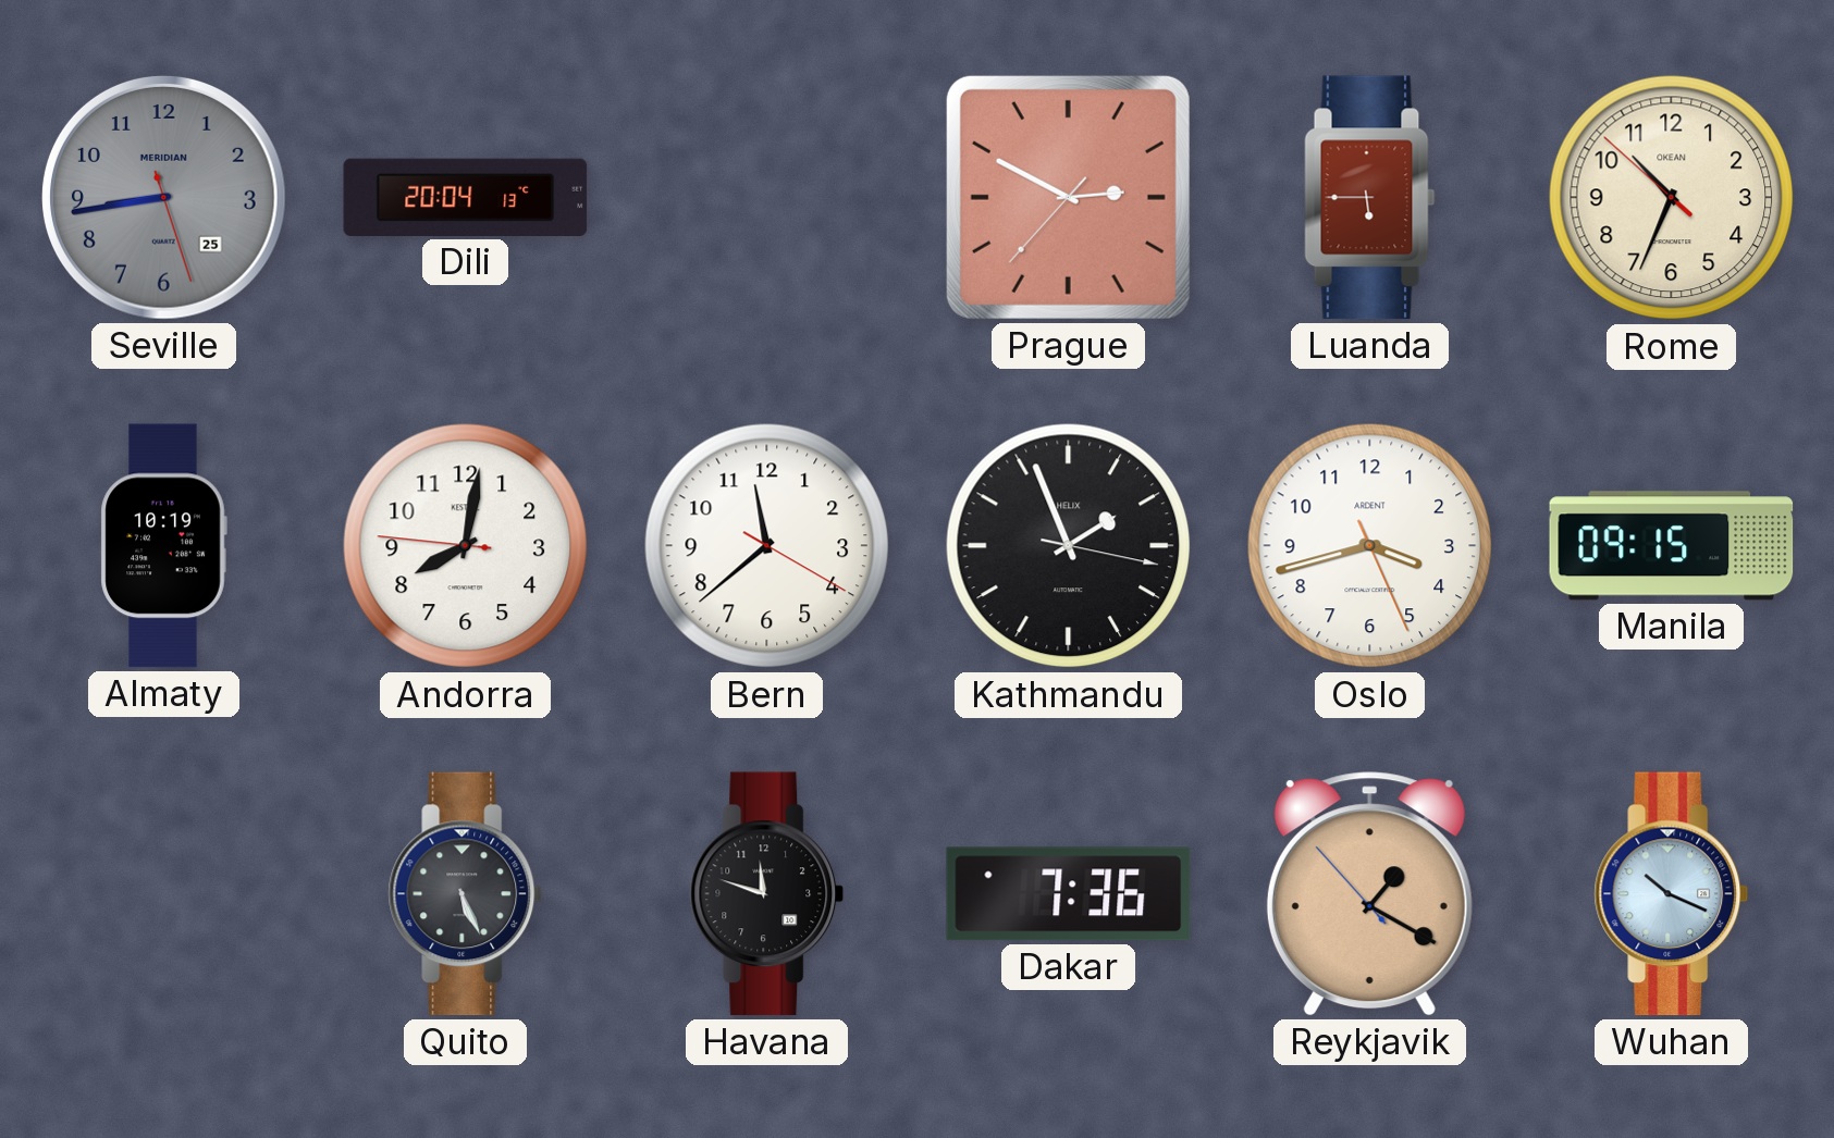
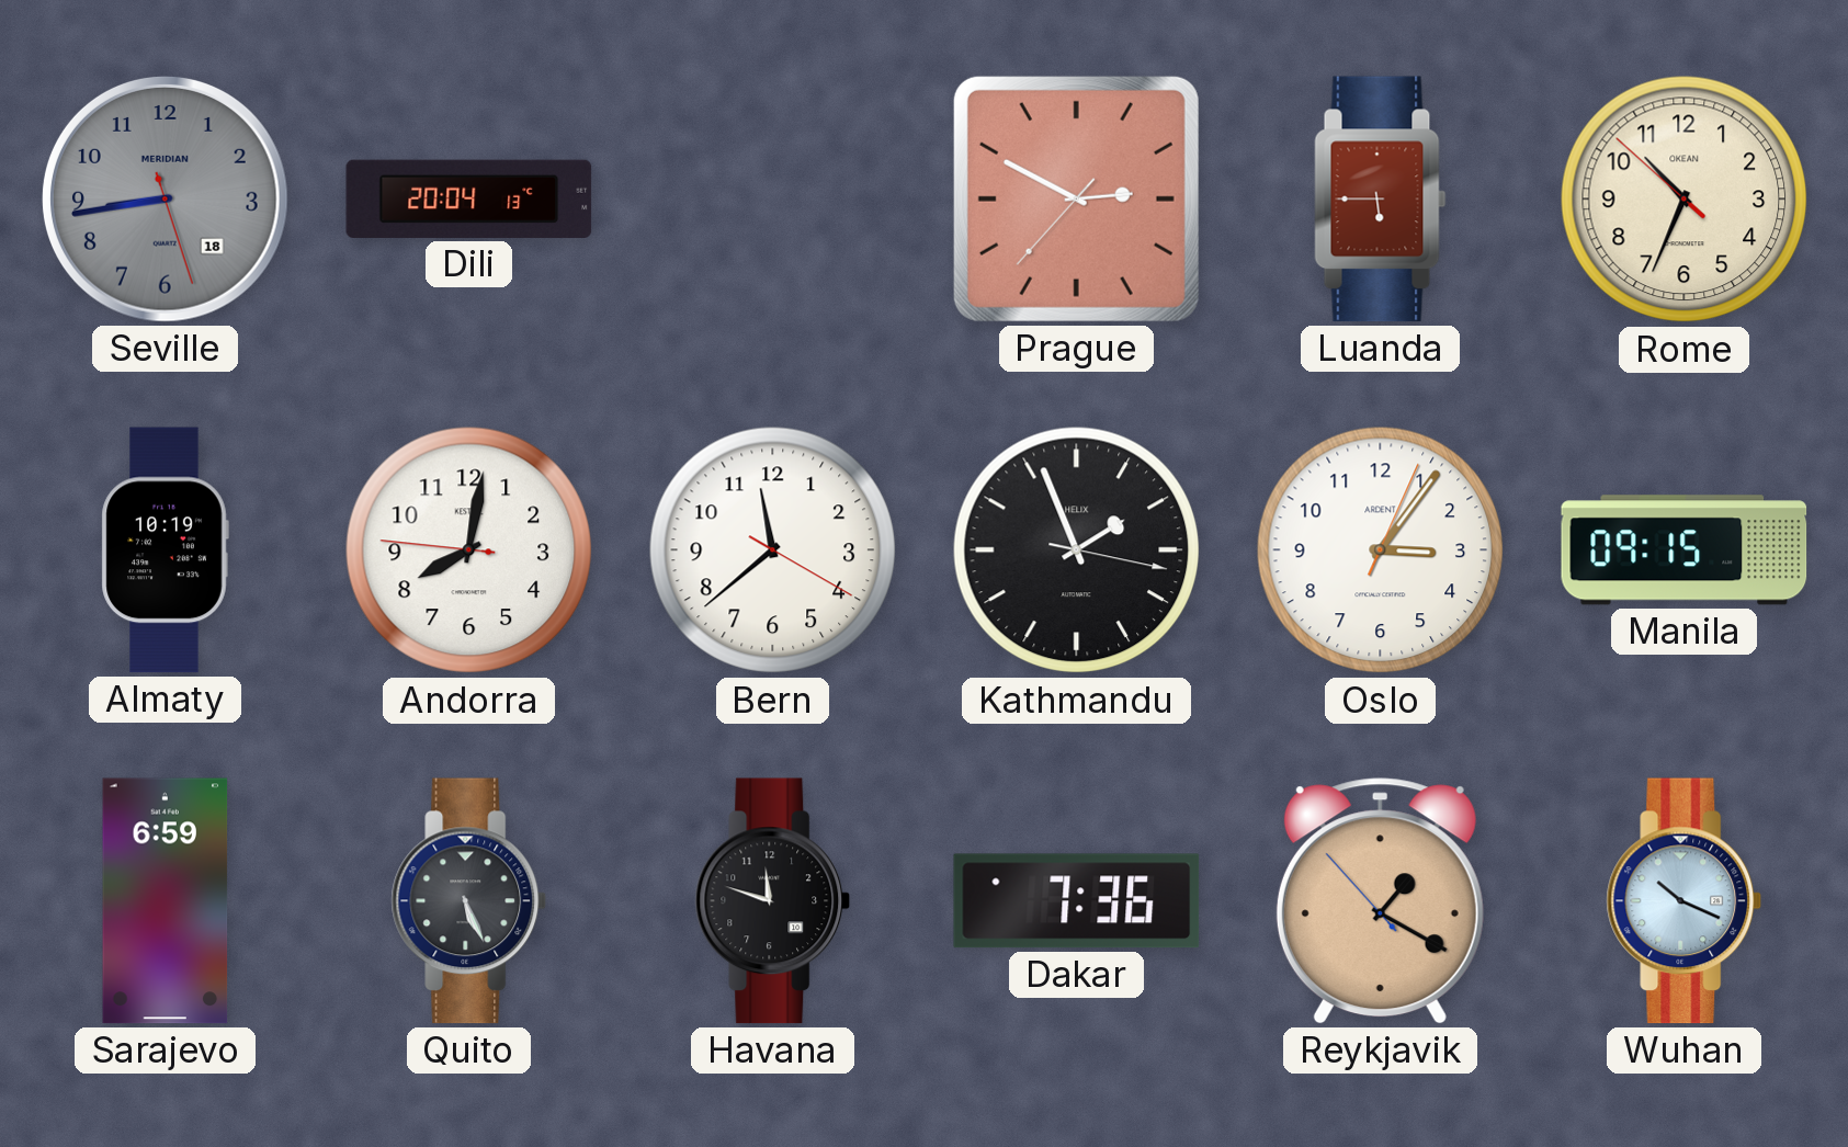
Seville date: 25 -> 18 (165, 198)
Oslo: 3:42 -> 3:06 (1381, 550)
Sarajevo: none -> 6:59 (166, 901)
